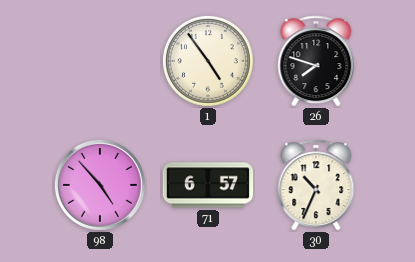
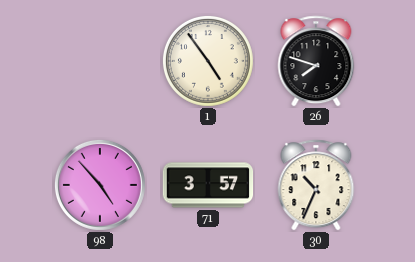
71: 6:57 -> 3:57 (208, 185)
